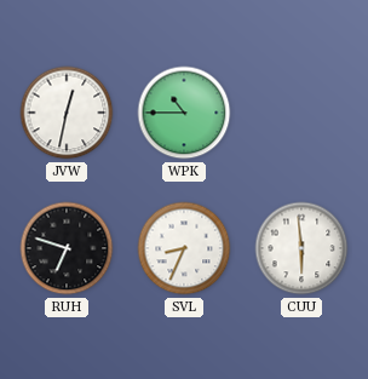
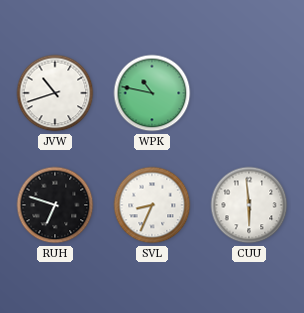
JVW: 12:32 -> 10:42 (55, 93)
WPK: 10:45 -> 10:47 (152, 93)
